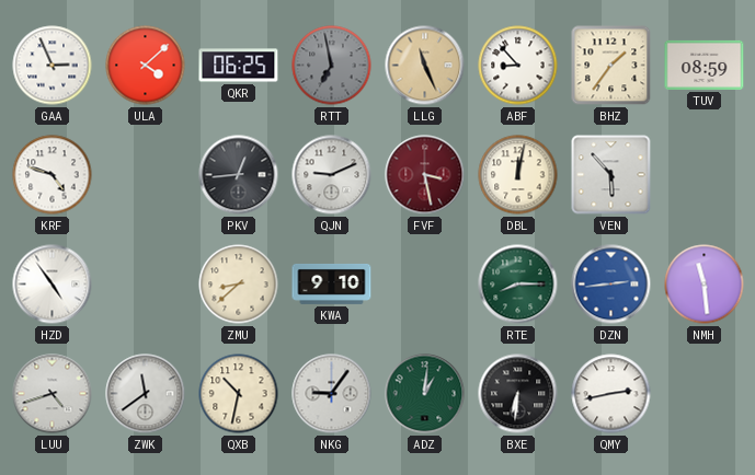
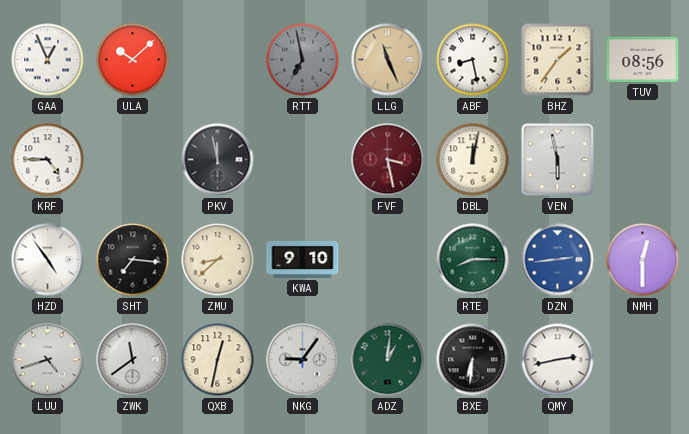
GAA: 2:56 -> 12:56 (48, 60)
ULA: 4:08 -> 10:08 (133, 60)
QKR: 06:25 -> none (239, 66)
ABF: 8:53 -> 8:28 (473, 60)
TUV: 08:59 -> 08:56 (643, 59)
KRF: 4:48 -> 4:45 (48, 160)
PKV: 12:44 -> 11:58 (218, 160)
QJN: 9:11 -> none (332, 175)
VEN: 5:53 -> 5:58 (558, 160)
SHT: none -> 7:16 (133, 260)
NMH: 11:29 -> 12:30 (643, 260)
QXB: 10:32 -> 12:32 (218, 360)
